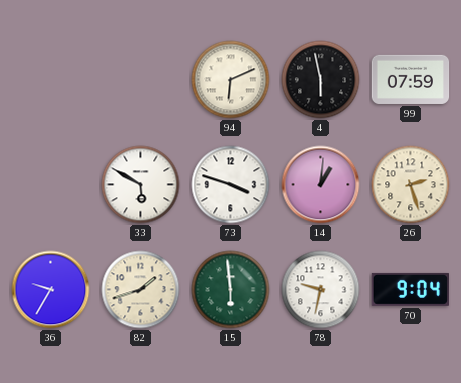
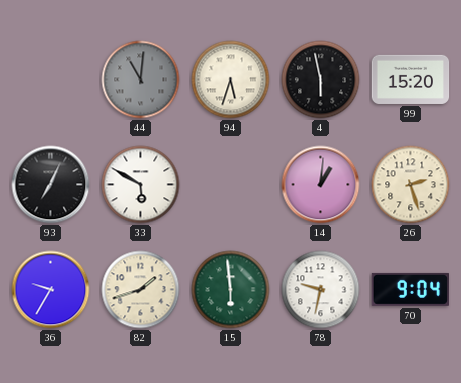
44: none -> 11:01 (141, 80)
94: 6:11 -> 5:33 (231, 80)
99: 07:59 -> 15:20 (411, 79)
93: none -> 7:04 (51, 185)
73: 3:48 -> none (231, 185)
